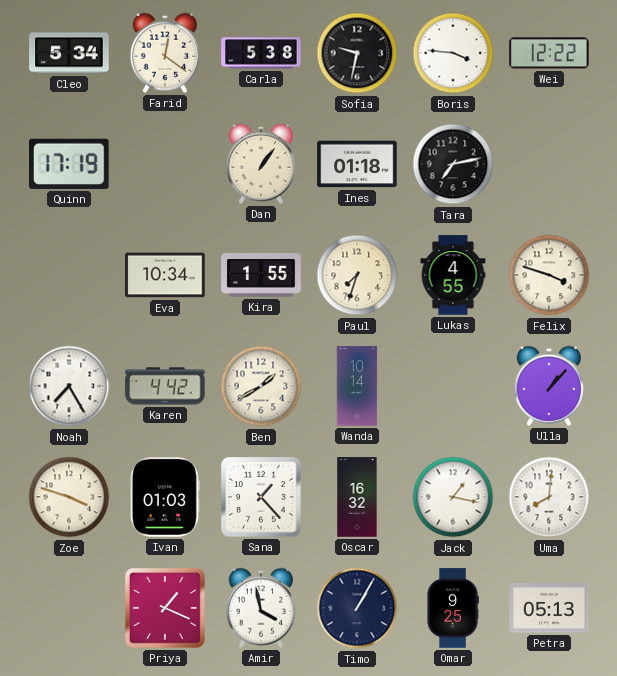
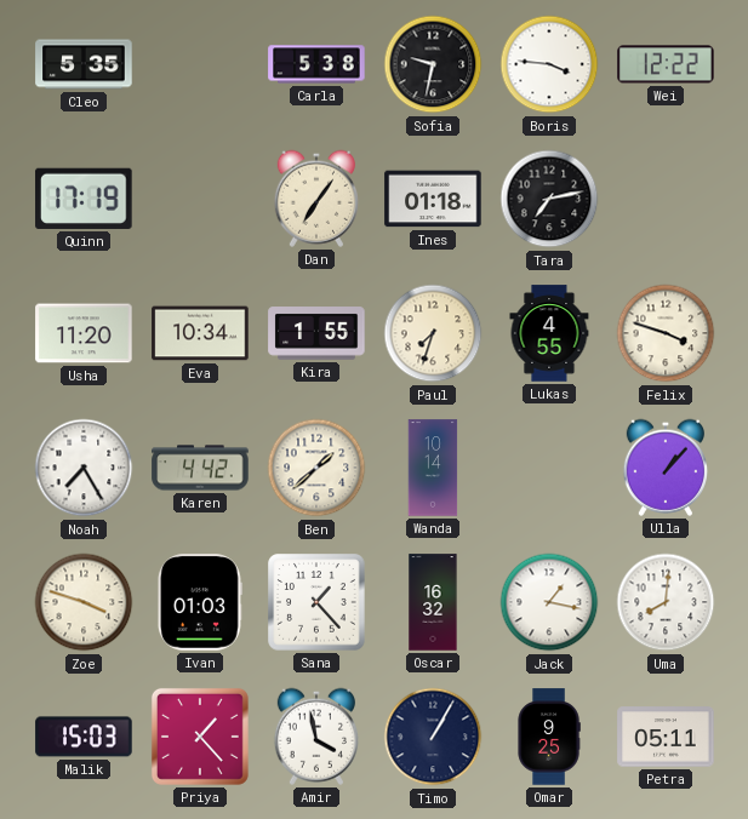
Cleo: 5:34 -> 5:35 (84, 64)
Farid: 12:21 -> none (164, 53)
Dan: 1:06 -> 7:06 (315, 199)
Usha: none -> 11:20 (84, 333)
Ben: 1:40 -> 1:38 (316, 468)
Malik: none -> 15:03 (84, 737)
Priya: 1:19 -> 1:23 (200, 737)
Petra: 05:13 -> 05:11 (666, 737)
